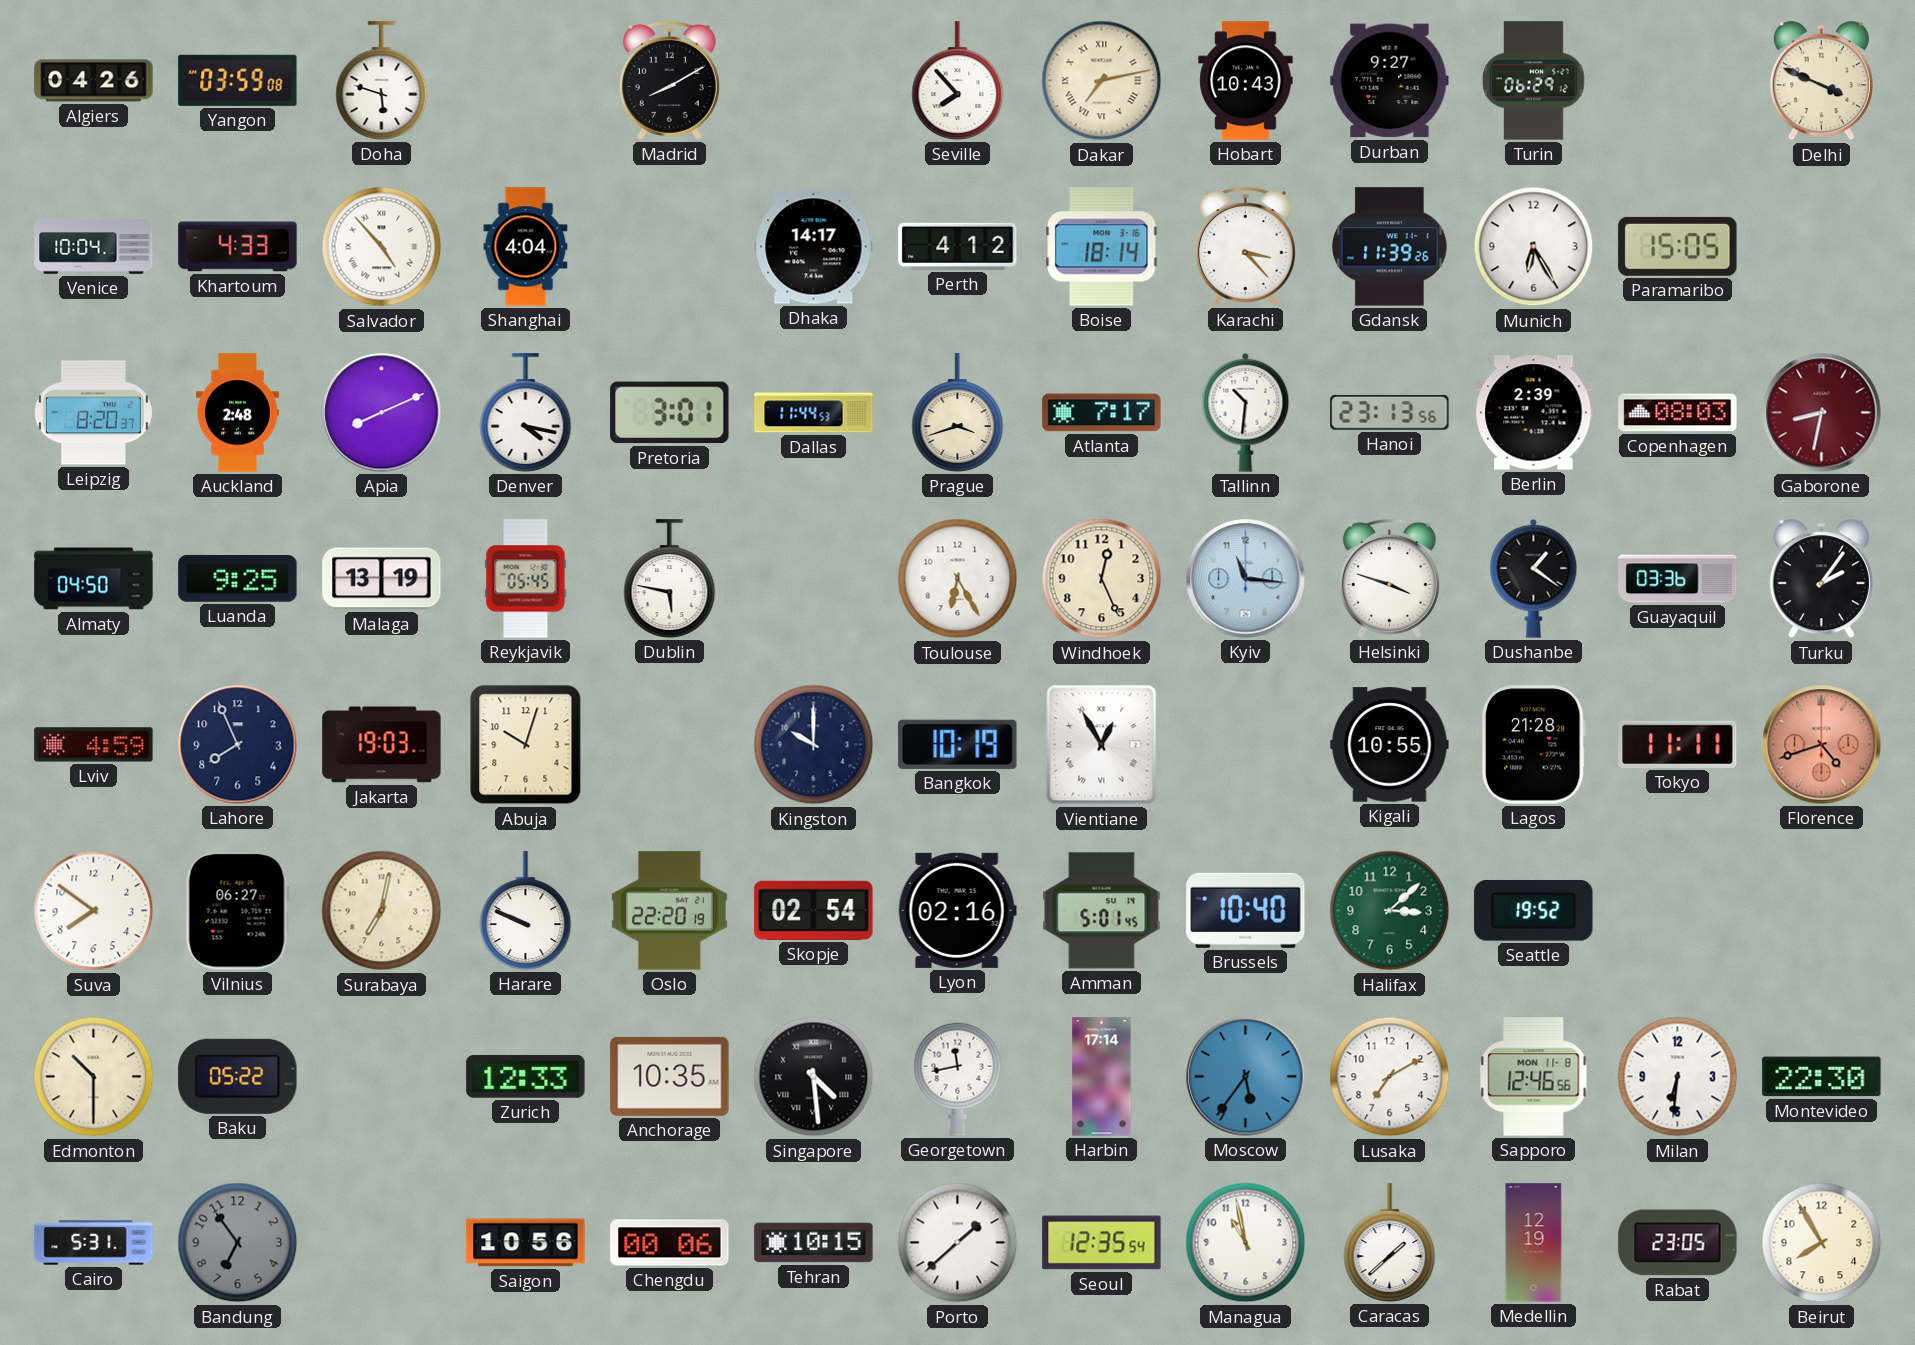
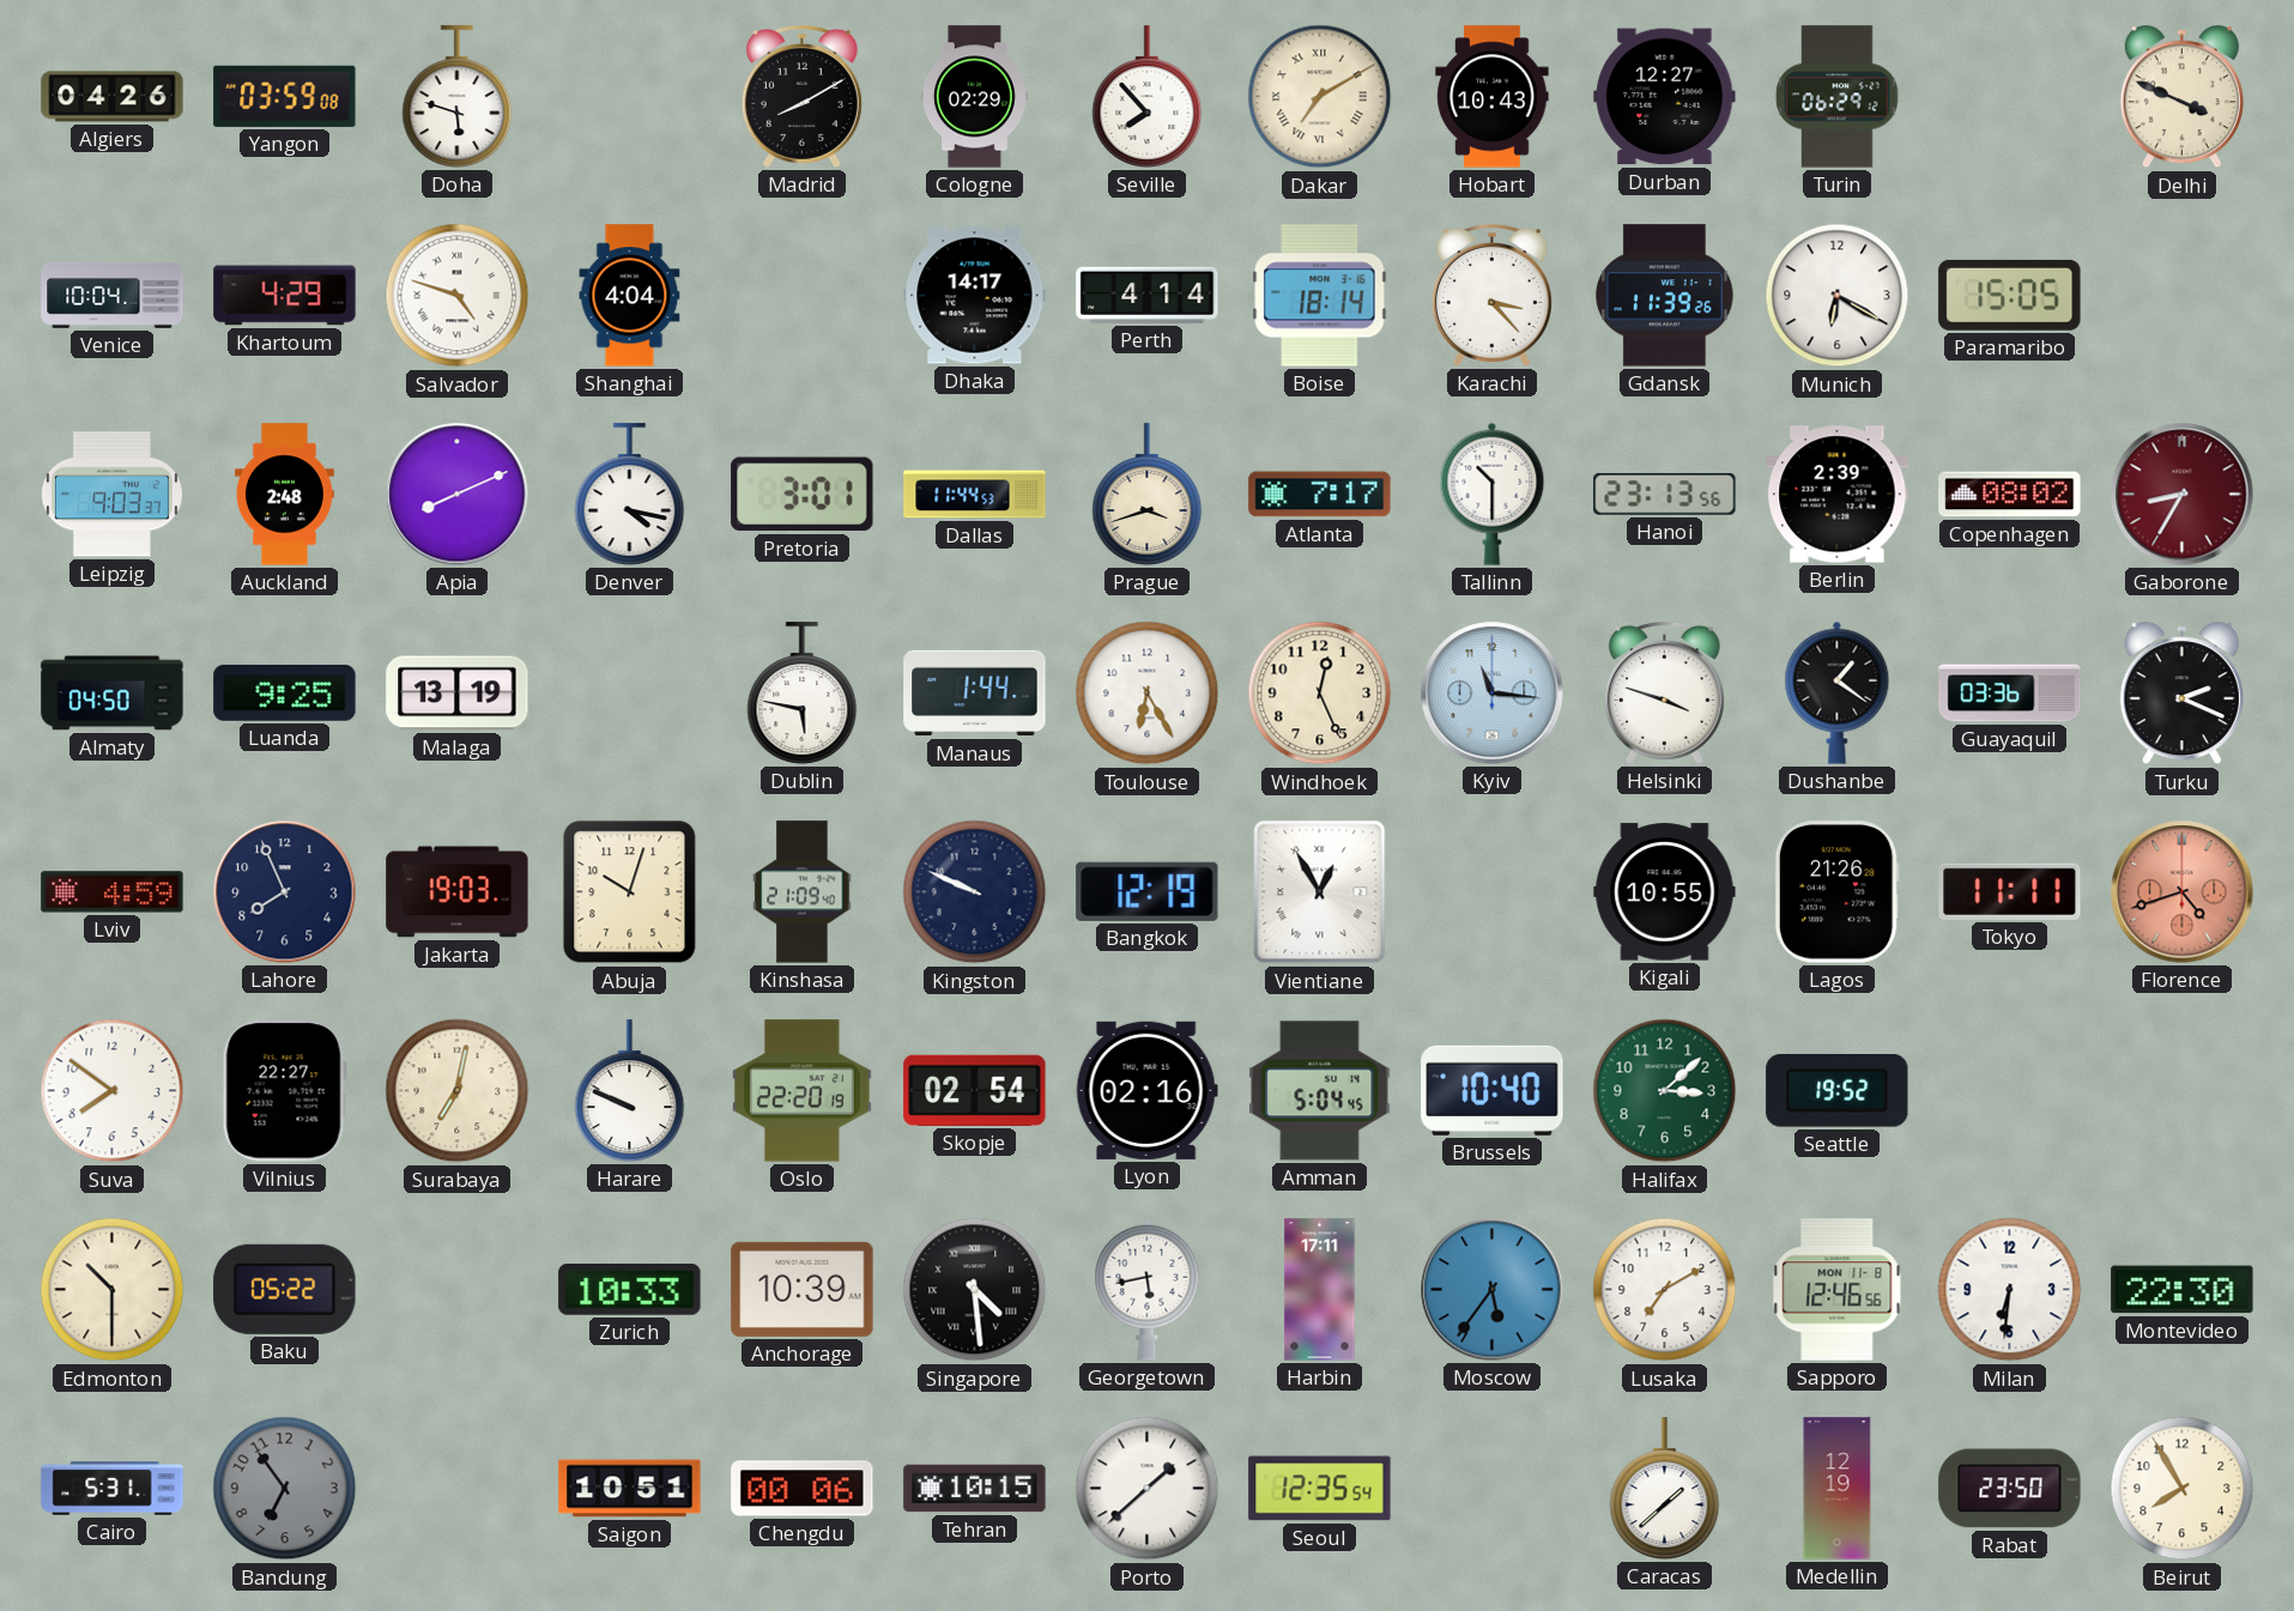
Cologne: none -> 02:29 (974, 97)
Dakar: 7:13 -> 7:10 (1320, 97)
Durban: 9:27 -> 12:27 (1665, 97)
Khartoum: 4:33 -> 4:29 (285, 296)
Salvador: 4:53 -> 4:48 (458, 296)
Perth: 4:12 -> 4:14 (1148, 295)
Munich: 6:25 -> 6:20 (1838, 296)
Leipzig: 8:20 -> 9:03 (111, 495)
Tallinn: 10:31 -> 10:30 (1493, 493)
Copenhagen: 08:03 -> 08:02 (2010, 495)
Gaborone: 8:32 -> 8:35 (2183, 495)
Reykjavik: 05:45 -> none (526, 579)
Manaus: none -> 1:44 (975, 694)
Turku: 2:06 -> 2:19 (2181, 694)
Kinshasa: none -> 21:09 (803, 892)
Kingston: 10:00 -> 9:49 (975, 892)
Bangkok: 10:19 -> 12:19 (1148, 891)
Lagos: 21:28 -> 21:26 (1836, 892)
Vilnius: 06:27 -> 22:27 (284, 1091)
Amman: 5:01 -> 5:04 (1320, 1091)
Zurich: 12:33 -> 10:33 (630, 1290)
Anchorage: 10:35 -> 10:39 (803, 1289)
Georgetown: 11:43 -> 5:43 (1148, 1289)
Harbin: 17:14 -> 17:11 (1320, 1290)
Saigon: 10:56 -> 10:51 (630, 1489)
Managua: 10:58 -> none (1246, 1243)
Rabat: 23:05 -> 23:50 (2010, 1489)
